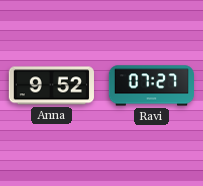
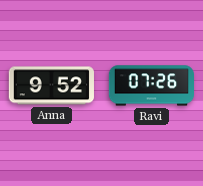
Ravi: 07:27 -> 07:26 (151, 86)
